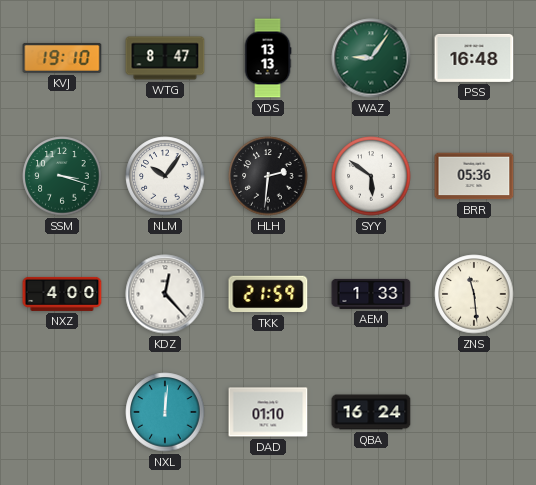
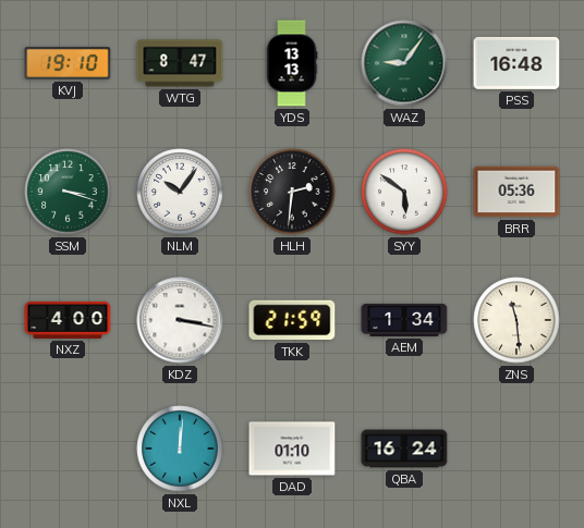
KDZ: 12:23 -> 3:17 (180, 320)
AEM: 1:33 -> 1:34 (404, 320)
